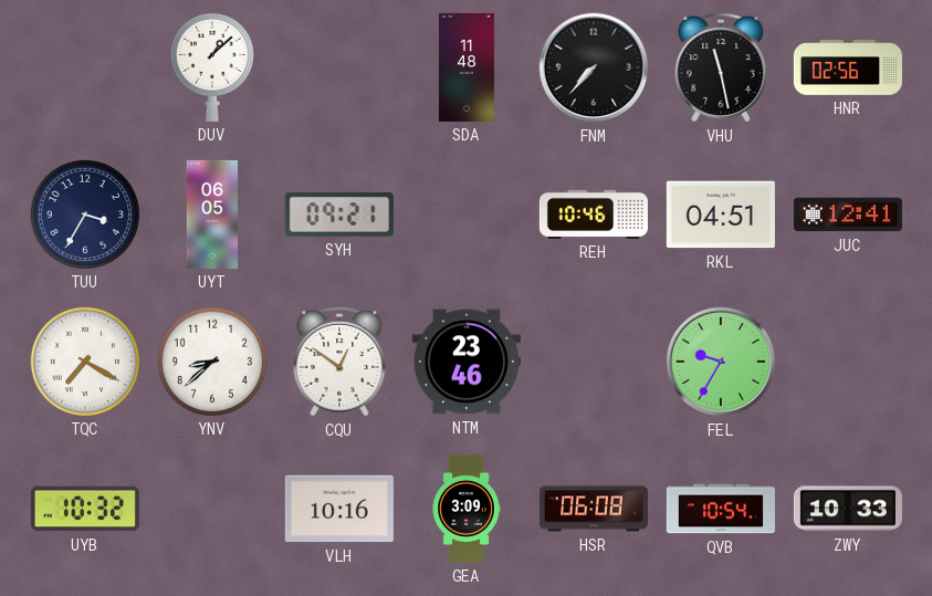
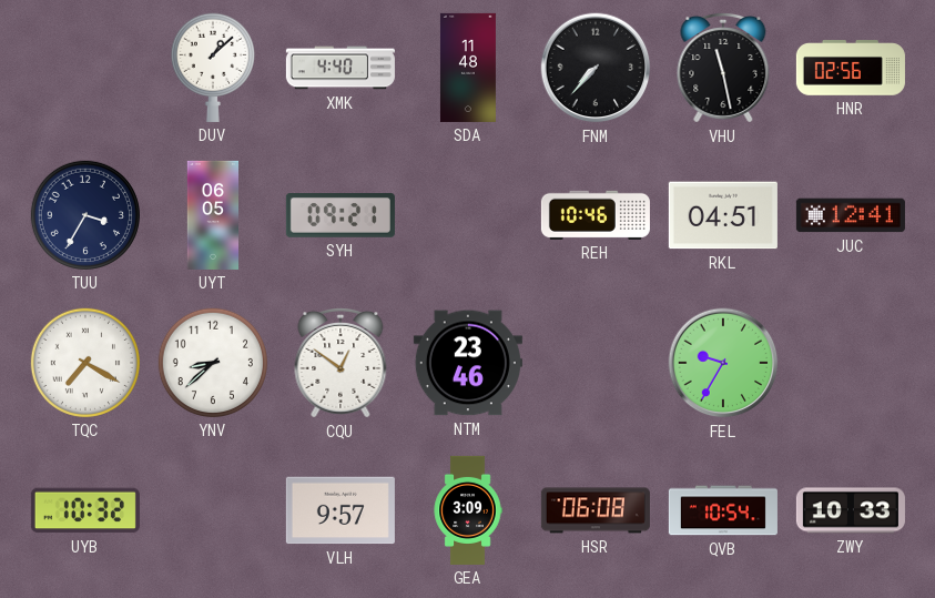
XMK: none -> 4:40 (341, 68)
VLH: 10:16 -> 9:57 (341, 510)
